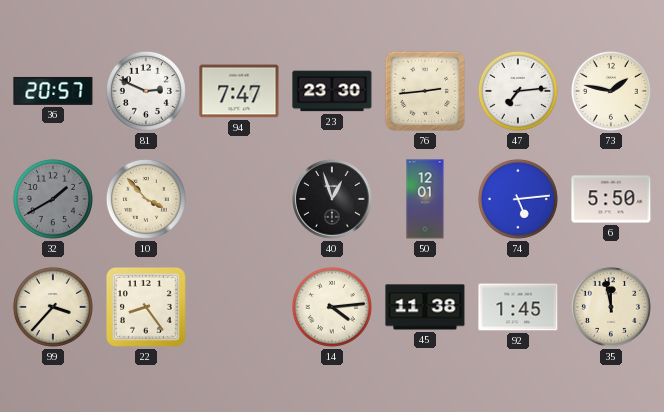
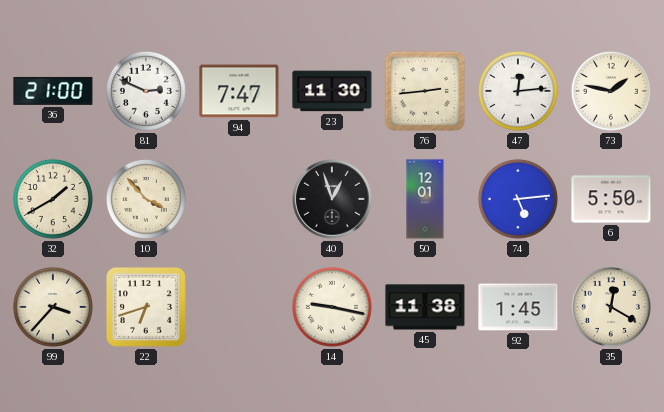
36: 20:57 -> 21:00 (53, 91)
23: 23:30 -> 11:30 (332, 91)
47: 7:14 -> 12:14 (518, 91)
32 dial: grey -> cream (53, 199)
22: 8:24 -> 6:42 (146, 307)
14: 4:14 -> 9:17 (332, 307)
35: 11:58 -> 12:20 (611, 307)
